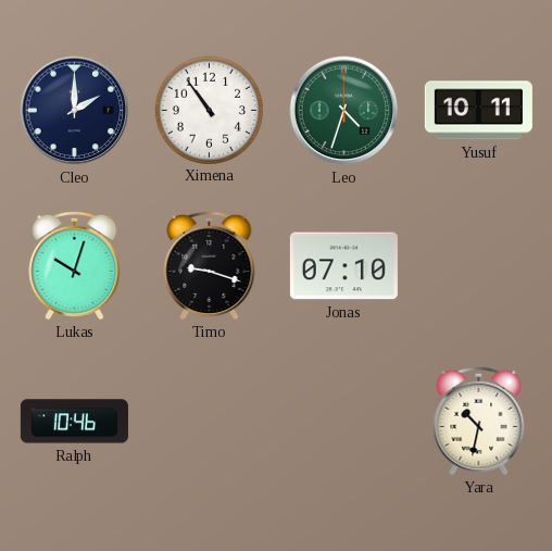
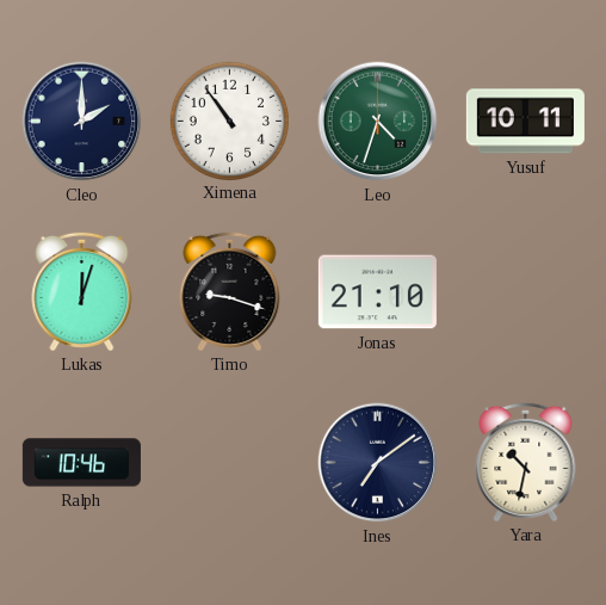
Lukas: 10:03 -> 12:03 (82, 291)
Jonas: 07:10 -> 21:10 (377, 292)
Ines: none -> 7:09 (378, 463)
